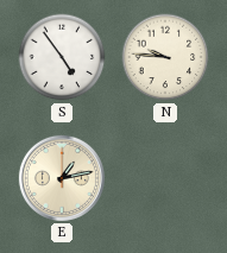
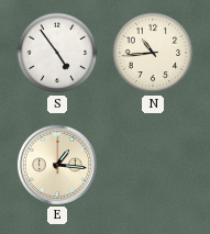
N: 9:46 -> 10:44 (153, 53)
E: 1:13 -> 1:16 (57, 165)
